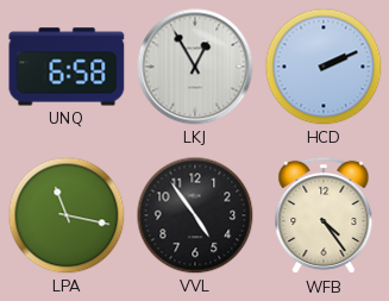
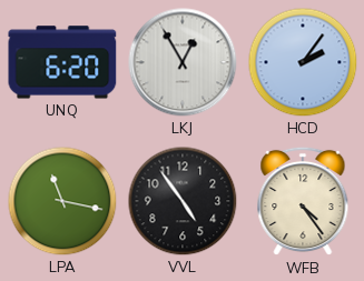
UNQ: 6:58 -> 6:20 (62, 62)
HCD: 2:11 -> 2:06 (303, 62)
